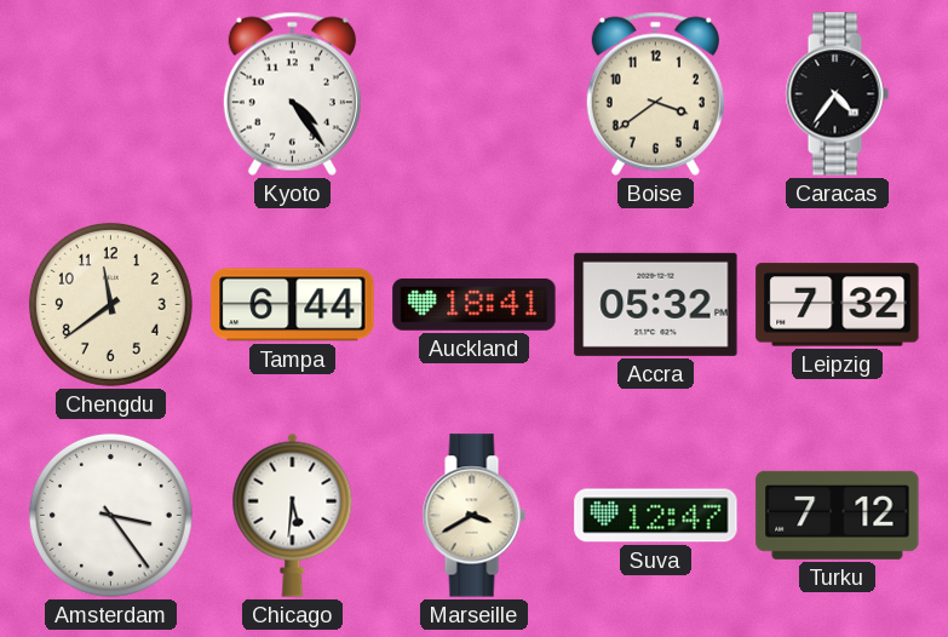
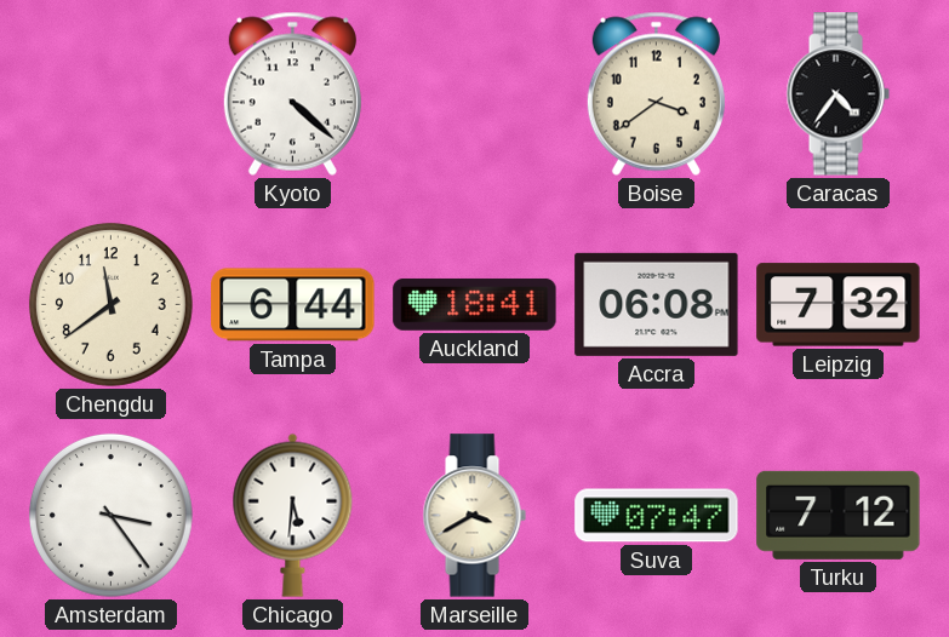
Kyoto: 4:24 -> 4:22 (292, 93)
Accra: 05:32 -> 06:08 (657, 304)
Suva: 12:47 -> 07:47 (657, 516)
